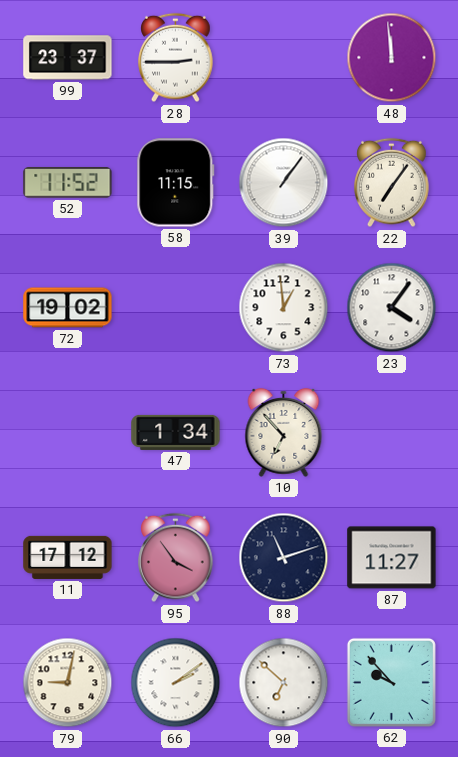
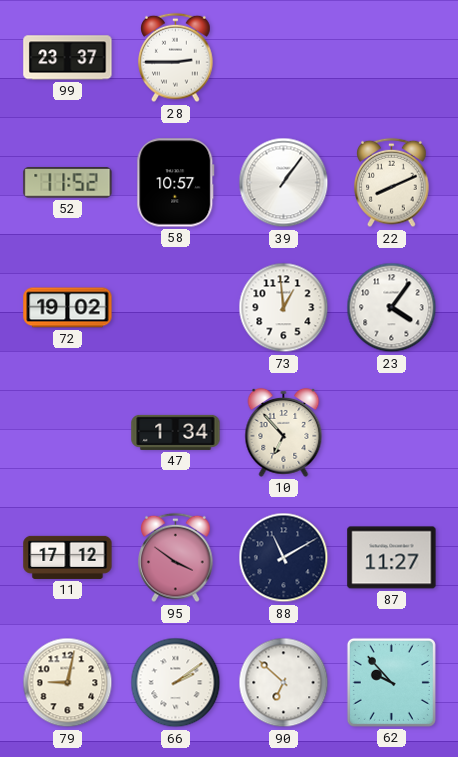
48: 11:59 -> none (392, 58)
58: 11:15 -> 10:57 (176, 183)
22: 7:06 -> 8:11 (392, 183)
95: 3:54 -> 3:51 (176, 558)
88: 11:12 -> 11:10 (284, 558)
